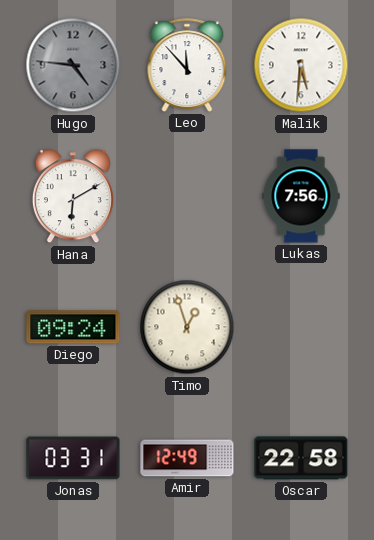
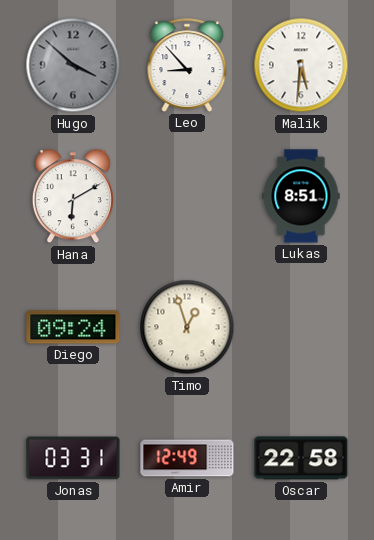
Hugo: 4:46 -> 3:52 (73, 65)
Leo: 11:53 -> 8:53 (187, 65)
Lukas: 7:56 -> 8:51 (301, 196)
